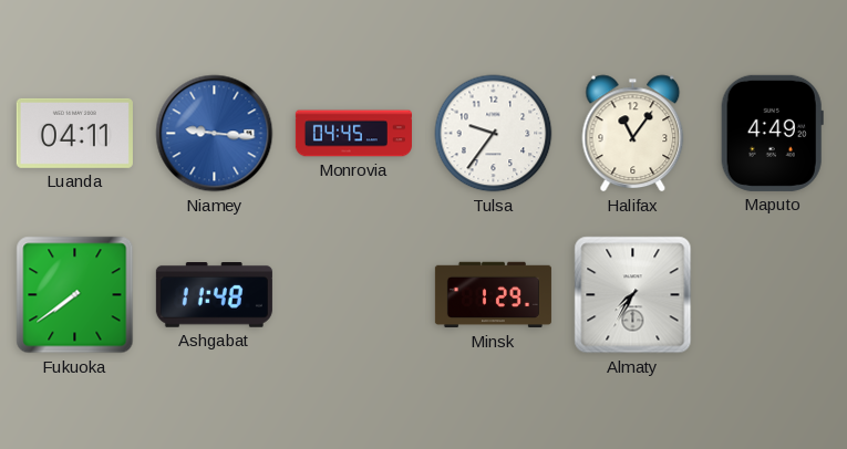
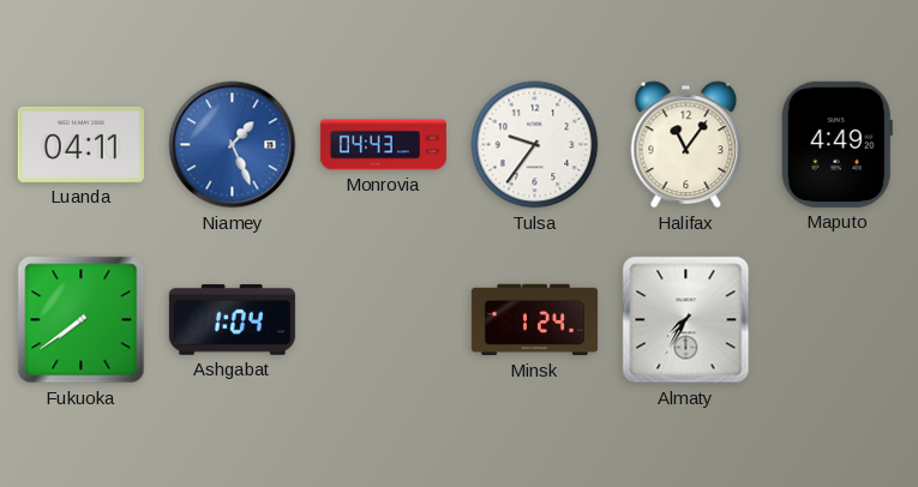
Niamey: 9:16 -> 1:26 (233, 145)
Monrovia: 04:45 -> 04:43 (383, 145)
Ashgabat: 11:48 -> 1:04 (232, 320)
Minsk: 1:29 -> 1:24 (534, 320)
